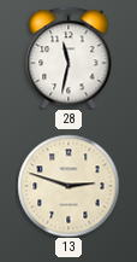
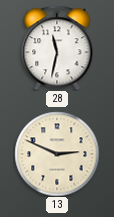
13: 2:48 -> 2:49 (57, 154)
